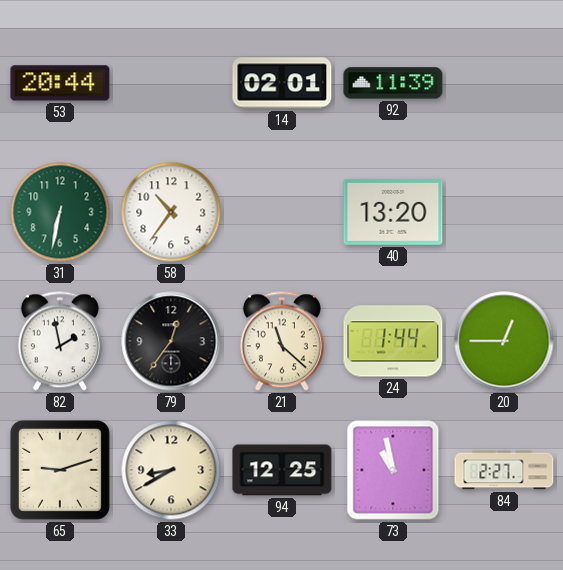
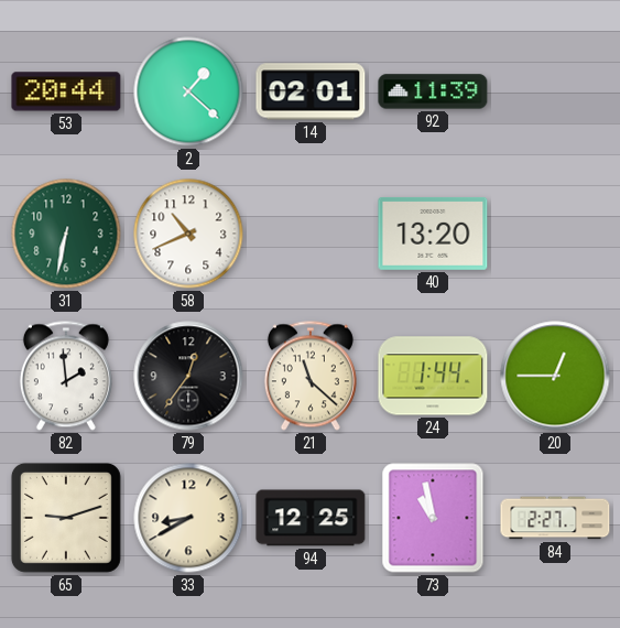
2: none -> 1:22 (188, 91)
58: 10:36 -> 10:41 (188, 234)
82: 1:58 -> 1:59 (66, 376)
